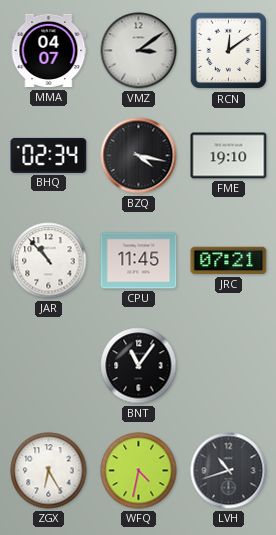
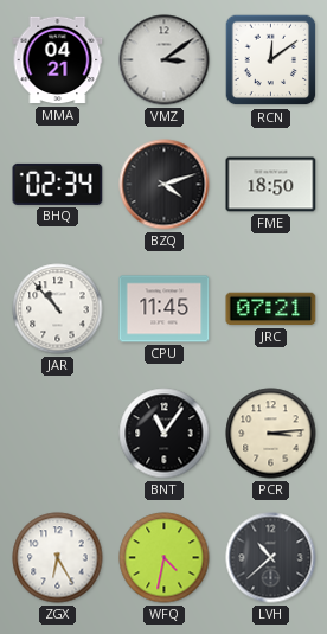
MMA: 04:07 -> 04:21 (58, 60)
BZQ: 4:17 -> 4:12 (165, 185)
FME: 19:10 -> 18:50 (271, 185)
PCR: none -> 3:14 (271, 434)
LVH: 10:42 -> 10:38 (271, 558)
